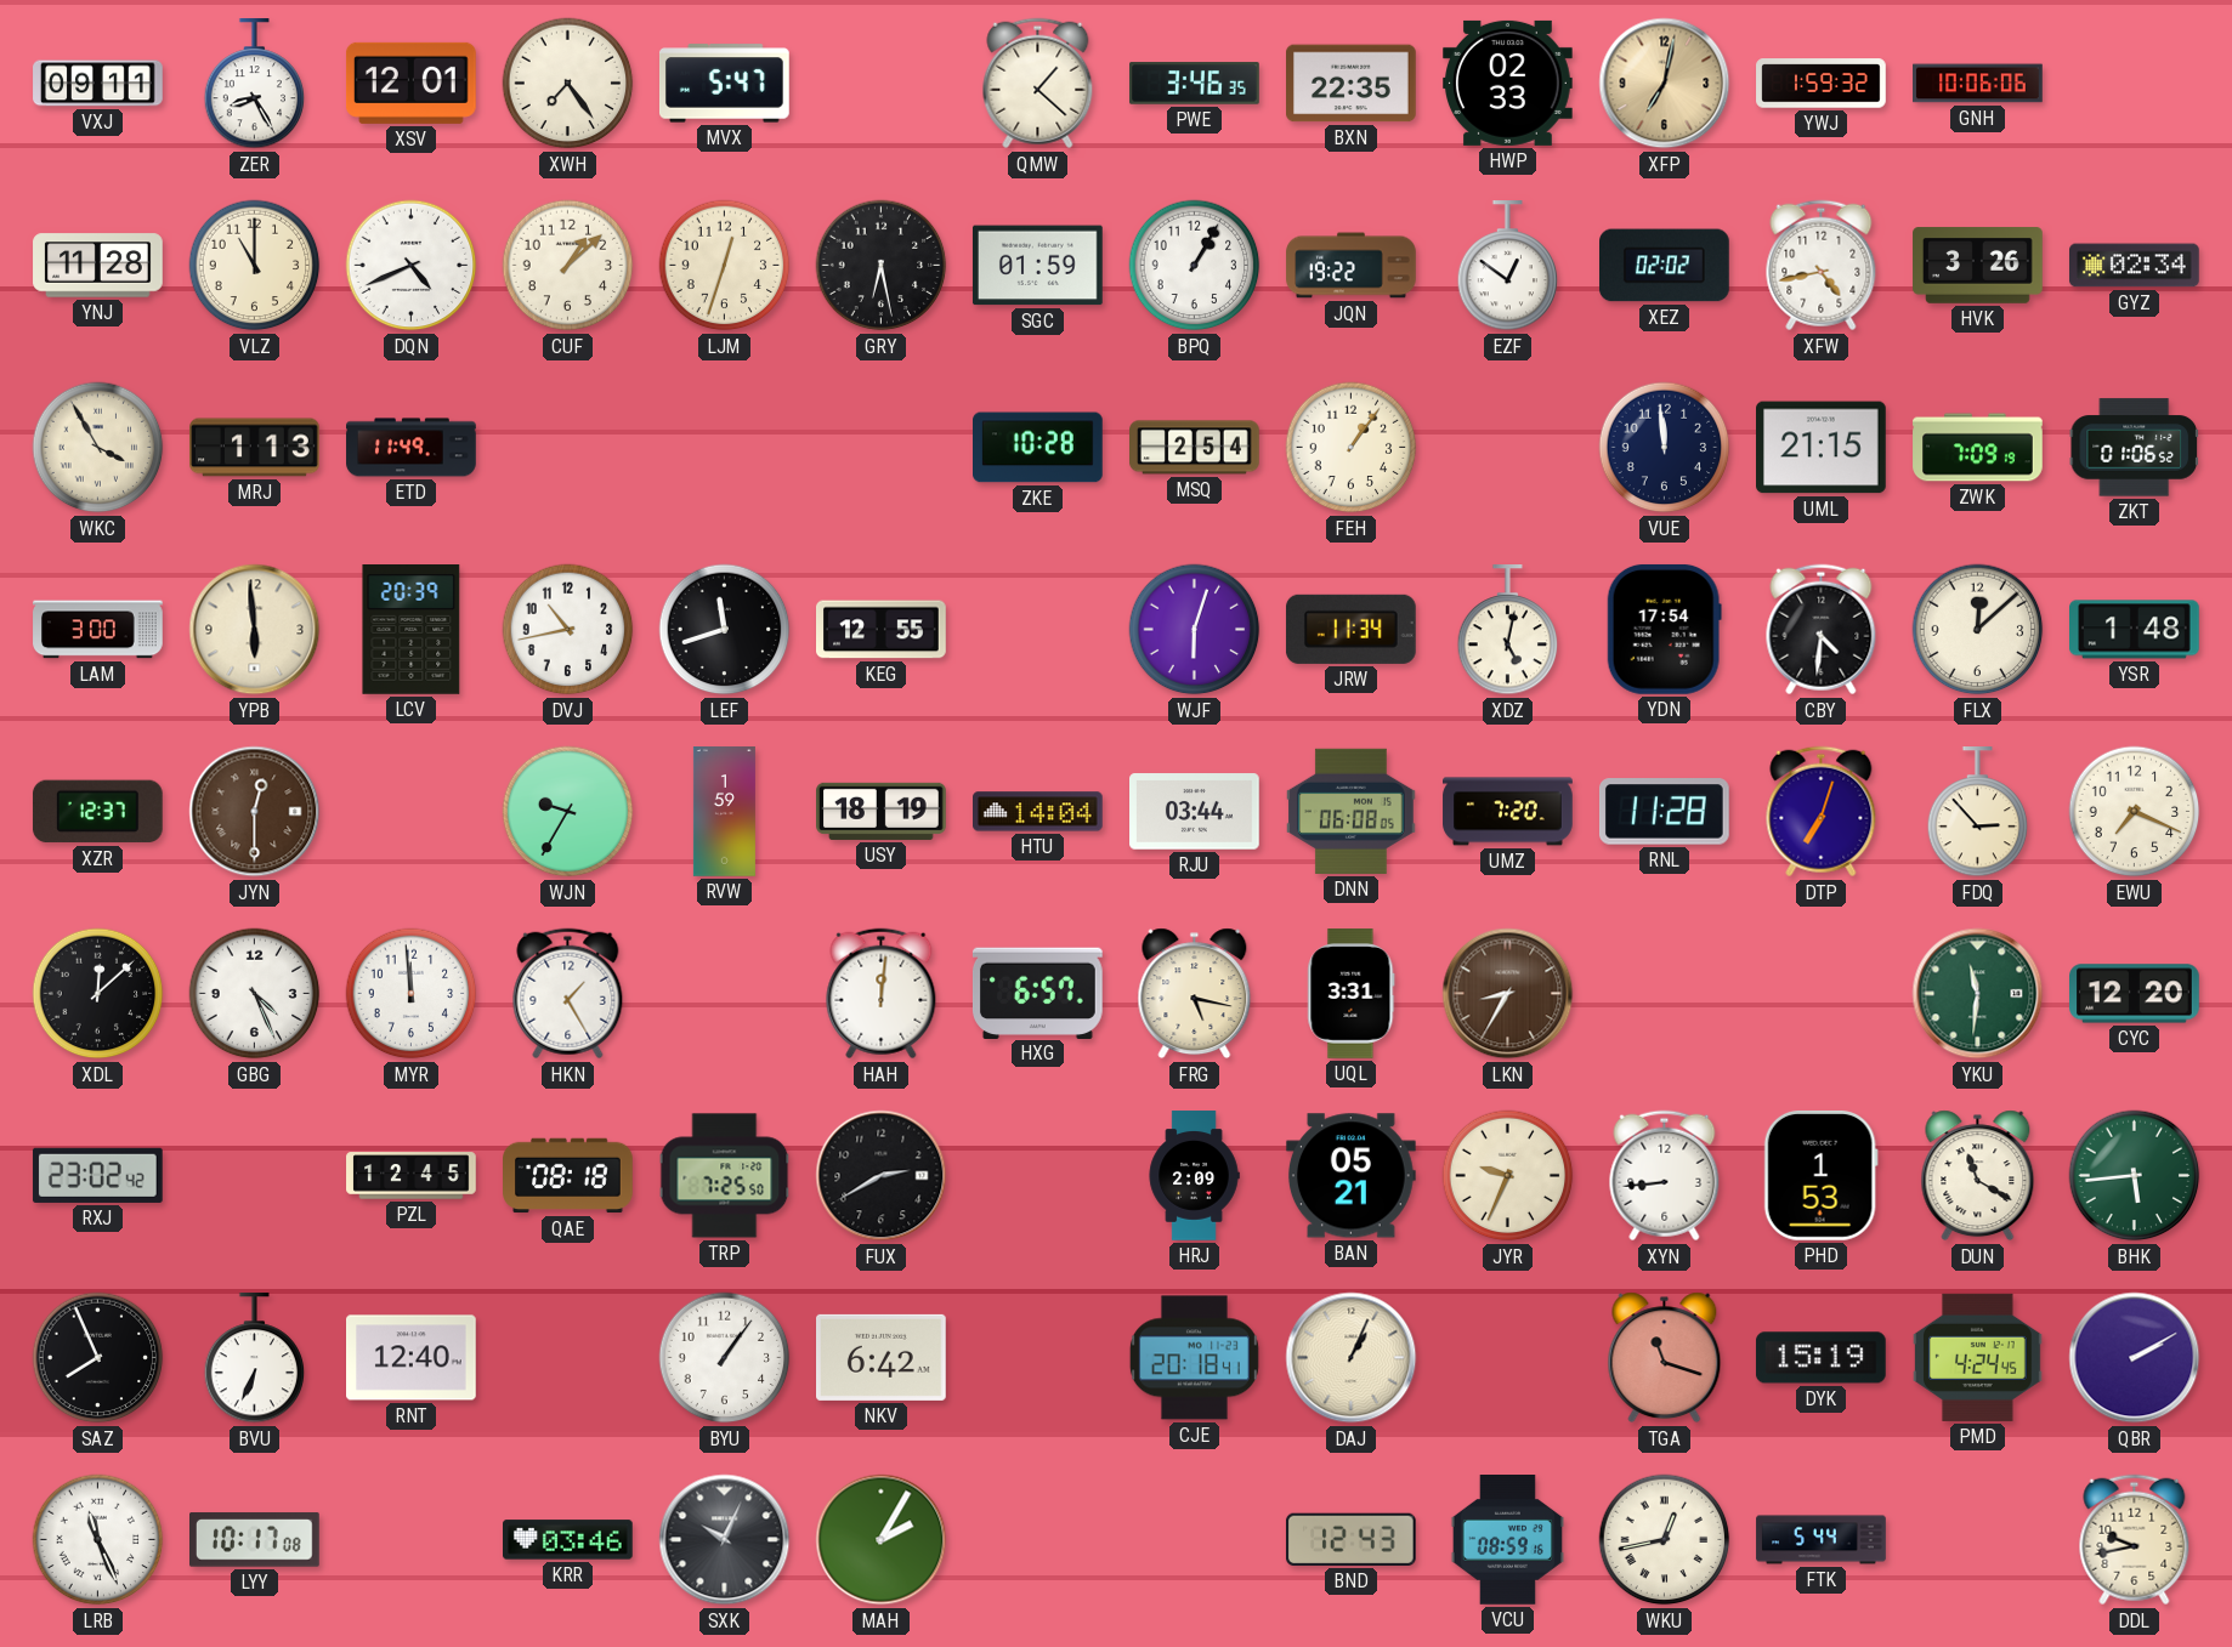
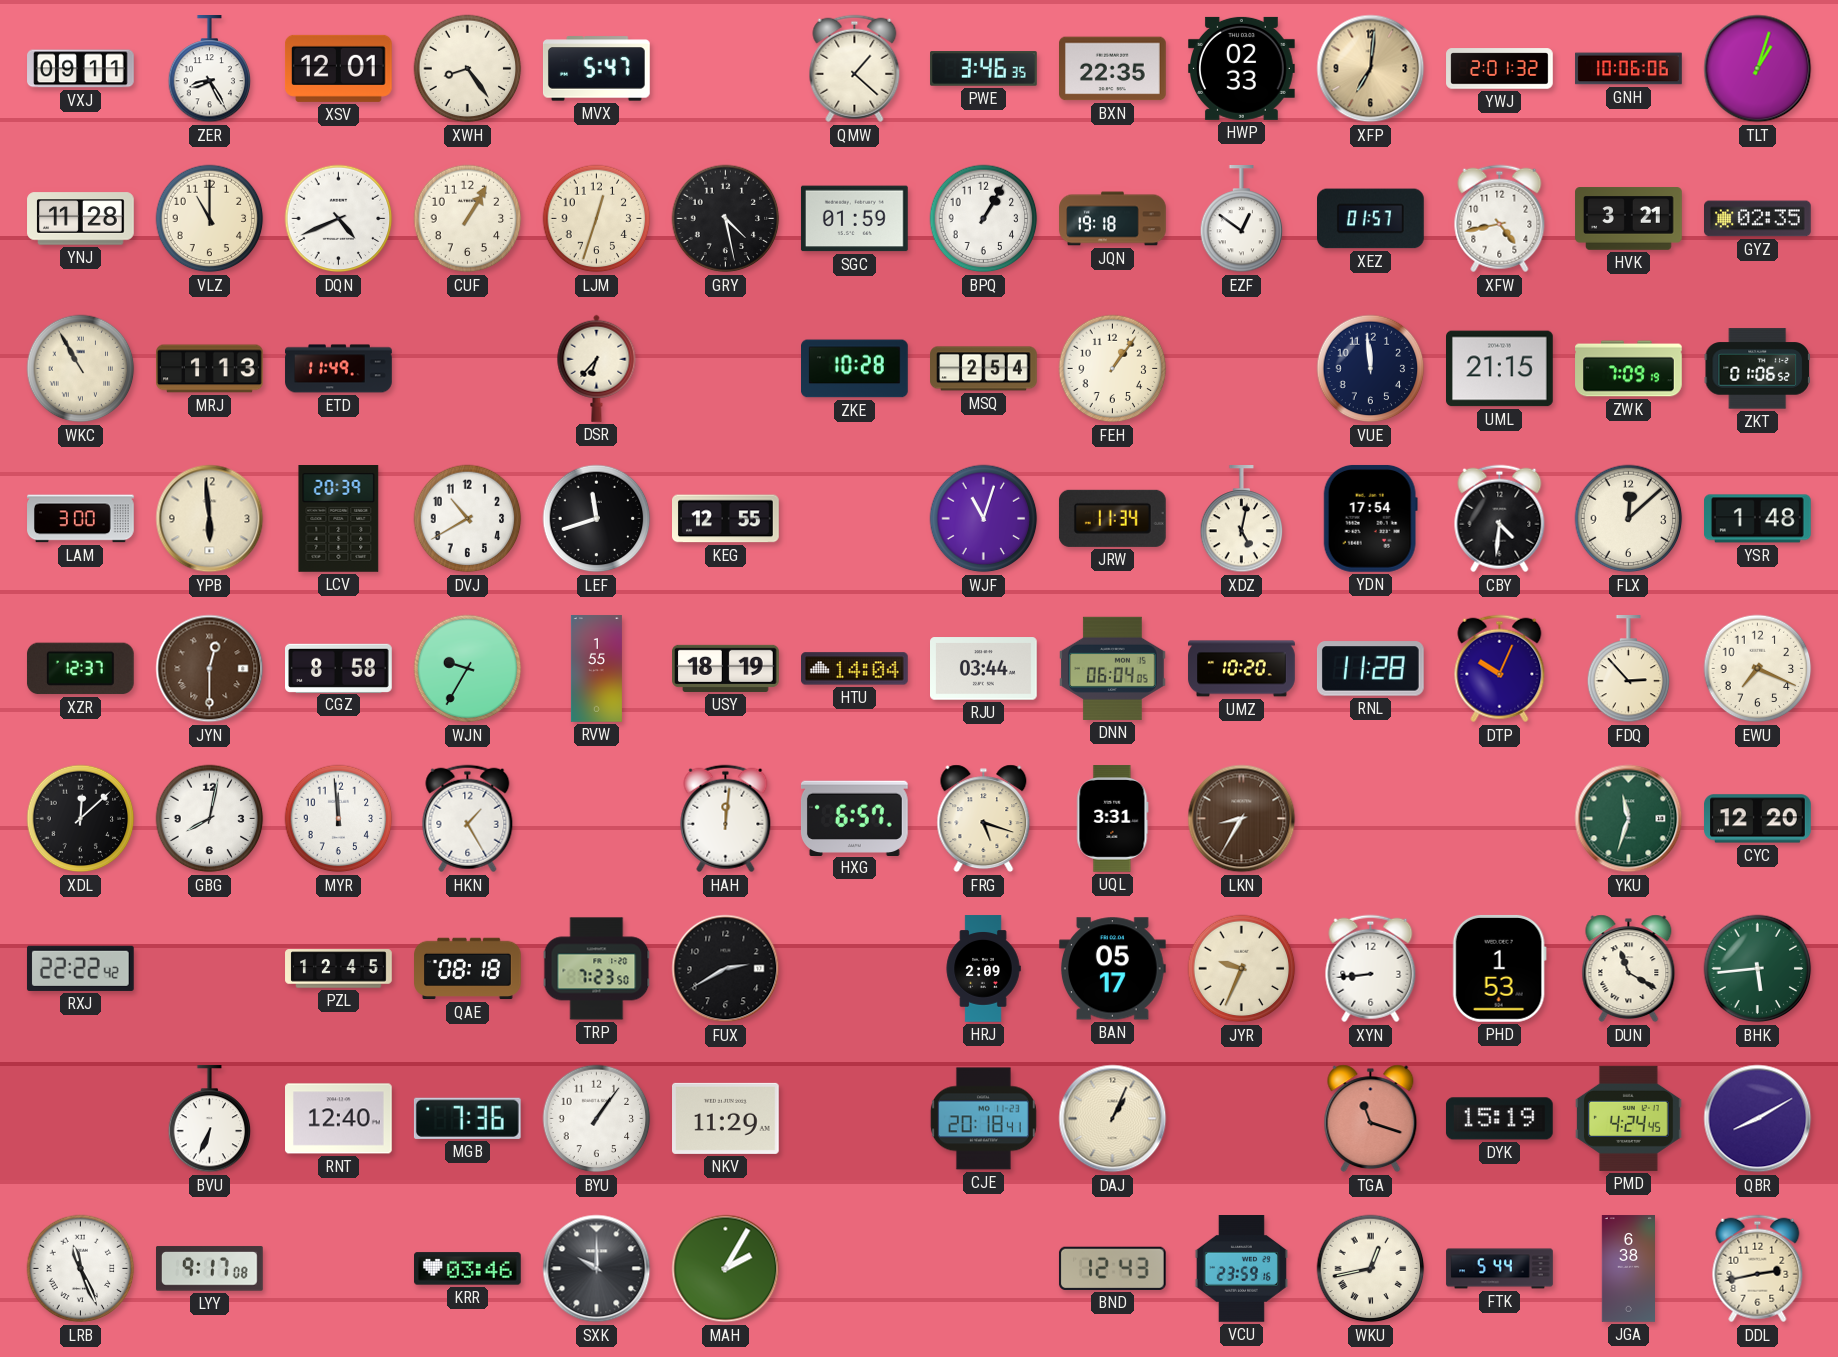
XWH: 7:24 -> 8:24 (468, 69)
XFP: 7:02 -> 7:01 (1371, 69)
YWJ: 1:59 -> 2:01 (1500, 69)
TLT: none -> 1:03 (1758, 69)
CUF: 1:08 -> 1:05 (468, 219)
GRY: 6:28 -> 4:28 (726, 219)
JQN: 19:22 -> 19:18 (1113, 219)
XEZ: 02:02 -> 01:57 (1371, 219)
HVK: 3:26 -> 3:21 (1629, 219)
GYZ: 02:34 -> 02:35 (1758, 219)
WKC: 3:55 -> 10:55 (81, 369)
DSR: none -> 6:37 (597, 368)
DVJ: 10:43 -> 10:40 (468, 519)
WJF: 6:03 -> 11:03 (984, 519)
CGZ: none -> 8:58 (339, 668)
RVW: 1:59 -> 1:55 (596, 669)
DNN: 06:08 -> 06:04 (1113, 668)
UMZ: 7:20 -> 10:20 (1242, 669)
DTP: 7:03 -> 10:04 (1500, 669)
GBG: 4:26 -> 8:02 (210, 819)
FRG: 5:17 -> 5:18 (984, 819)
YKU: 11:31 -> 11:33 (1629, 819)
RXJ: 23:02 -> 22:22 (80, 968)
TRP: 7:25 -> 7:23 (597, 969)
BAN: 05:21 -> 05:17 (1112, 969)
SAZ: 7:56 -> none (98, 1358)
MGB: none -> 7:36 (467, 1118)
NKV: 6:42 -> 11:29 (726, 1118)
QBR: 2:10 -> 8:10 (1758, 1119)
LYY: 10:17 -> 9:17 (210, 1269)
SXK: 10:04 -> 10:00 (597, 1269)
VCU: 08:59 -> 23:59 (1241, 1269)
JGA: none -> 6:38 (1629, 1269)
DDL: 9:43 -> 2:43 (1758, 1269)
